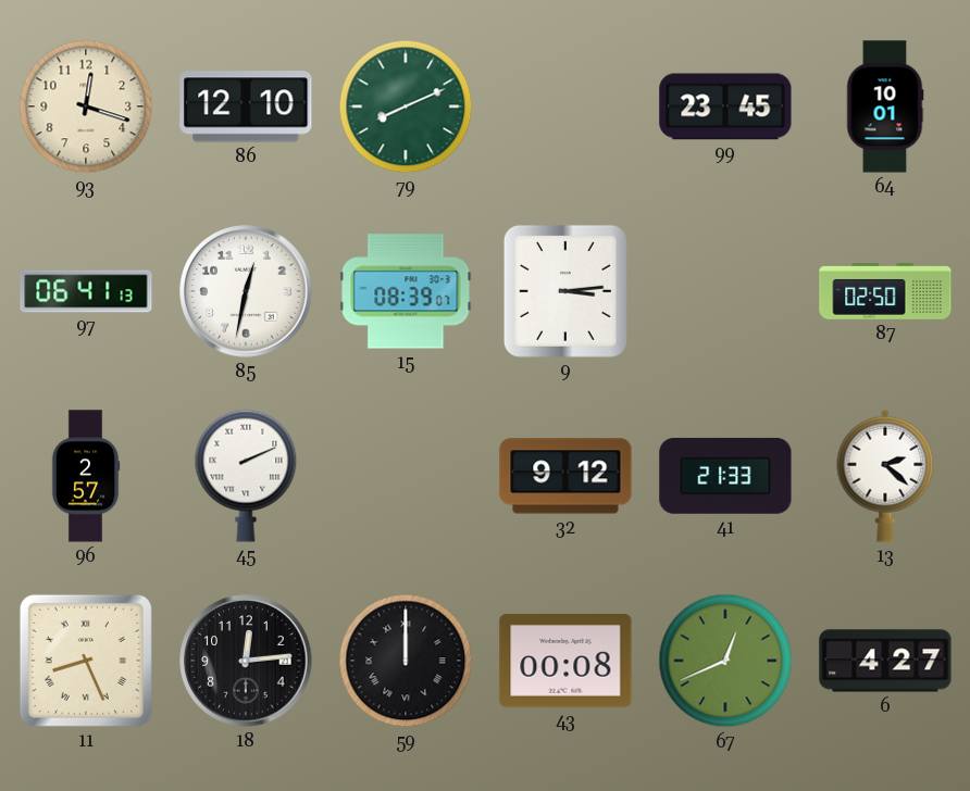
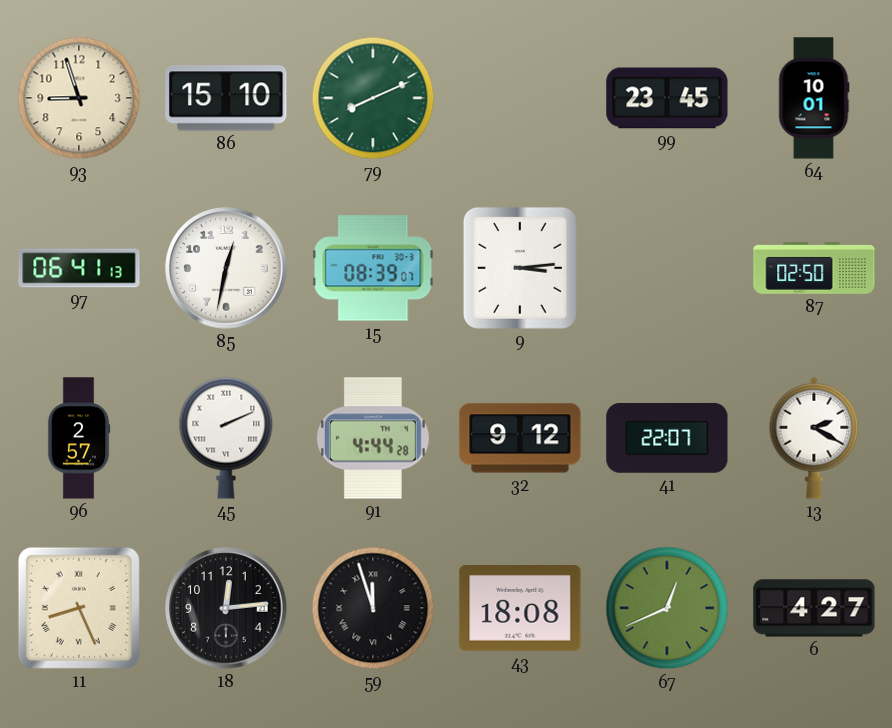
93: 12:18 -> 8:57 (79, 98)
86: 12:10 -> 15:10 (226, 98)
91: none -> 4:44 (373, 438)
41: 21:33 -> 22:07 (667, 438)
13: 2:22 -> 2:20 (814, 438)
59: 12:00 -> 11:57 (373, 608)
43: 00:08 -> 18:08 (520, 609)
